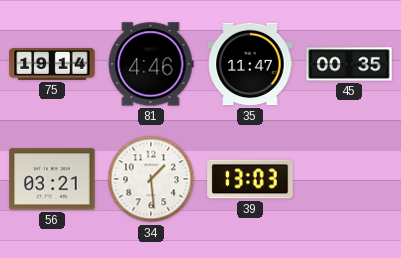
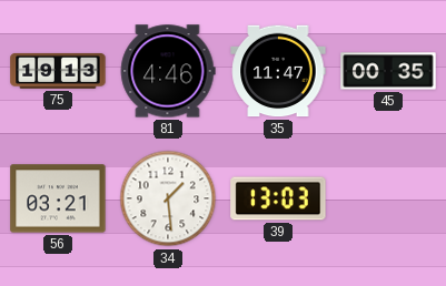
75: 19:14 -> 19:13 (58, 71)
